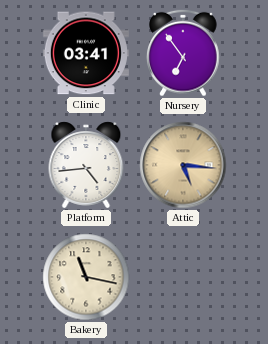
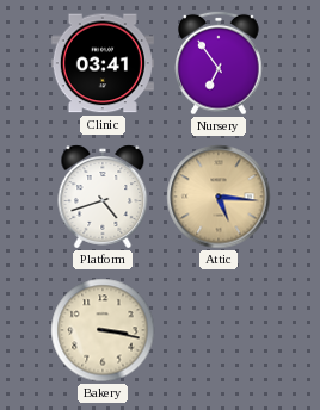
Platform: 4:44 -> 4:42 (103, 197)
Bakery: 11:17 -> 3:17 (103, 330)
